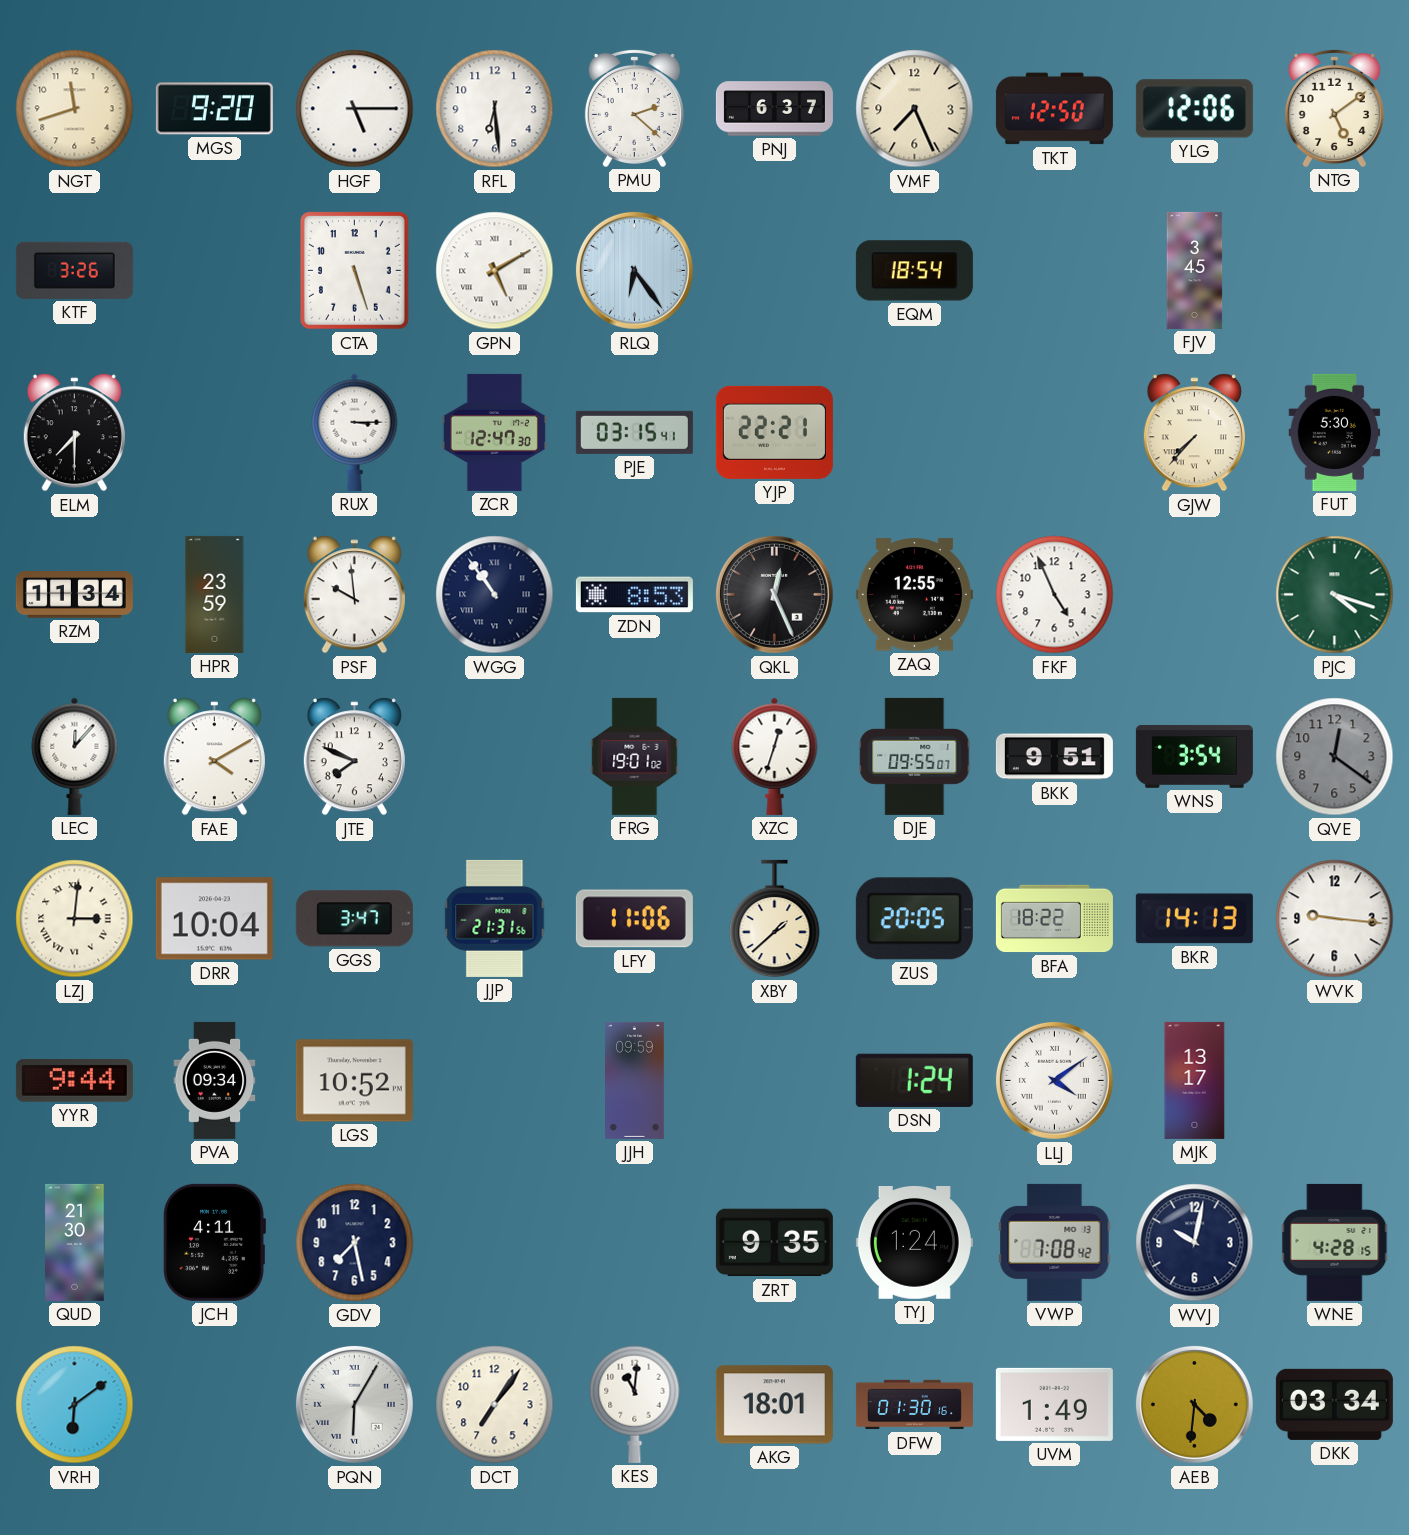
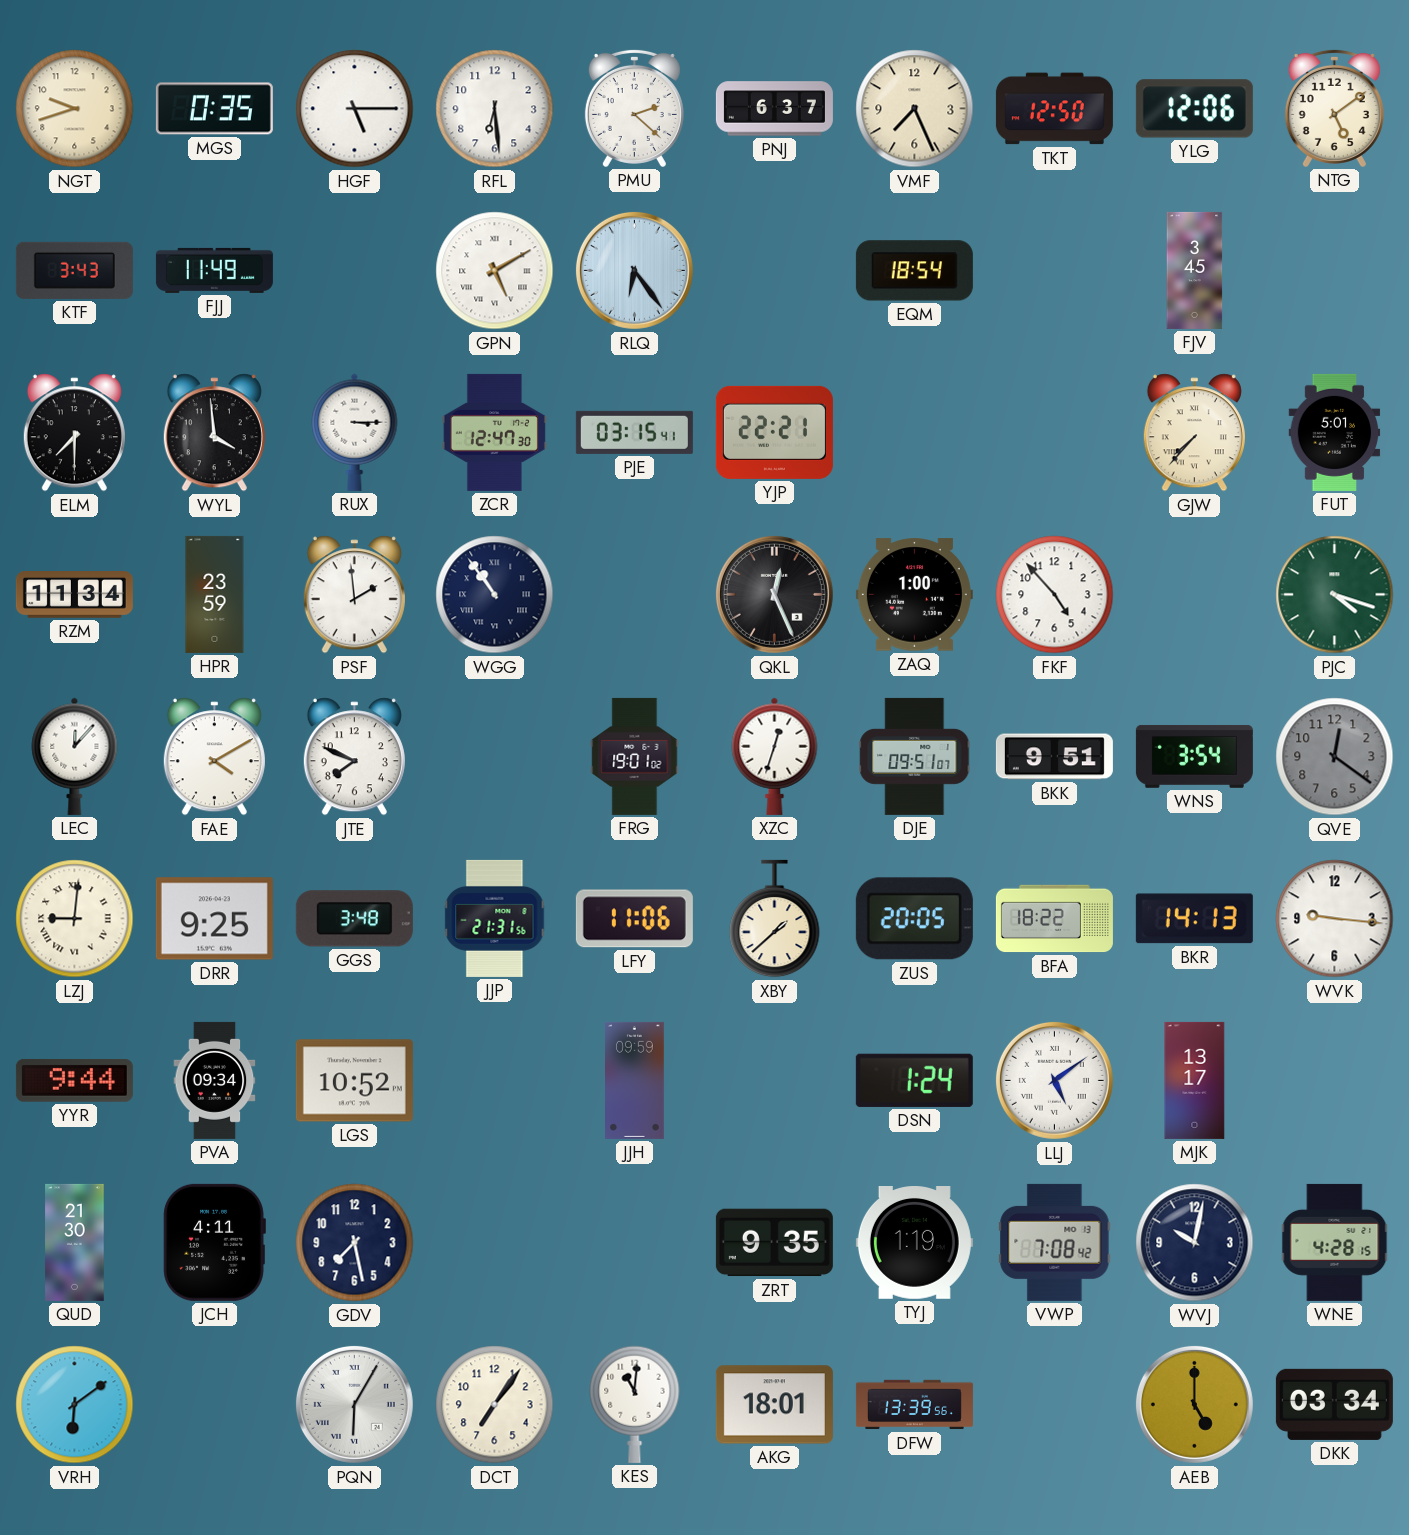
NGT: 11:42 -> 9:42 (75, 109)
MGS: 9:20 -> 0:35 (214, 109)
KTF: 3:26 -> 3:43 (74, 270)
FJJ: none -> 11:49 (214, 270)
CTA: 5:27 -> none (355, 271)
WYL: none -> 3:59 (214, 433)
FUT: 5:30 -> 5:01 (1335, 432)
PSF: 9:59 -> 1:59 (354, 595)
ZDN: 8:53 -> none (634, 595)
ZAQ: 12:55 -> 1:00 (914, 595)
FKF: 4:56 -> 4:53 (1055, 595)
DJE: 09:55 -> 09:51 (915, 756)
LZJ: 3:01 -> 9:01 (75, 919)
DRR: 10:04 -> 9:25 (214, 919)
GGS: 3:47 -> 3:48 (354, 919)
LLJ: 4:09 -> 5:09 (1054, 1080)
TYJ: 1:24 -> 1:19 (914, 1243)
DFW: 01:30 -> 13:39 (914, 1405)
UVM: 1:49 -> none (1054, 1404)
AEB: 4:31 -> 5:00 (1194, 1404)
